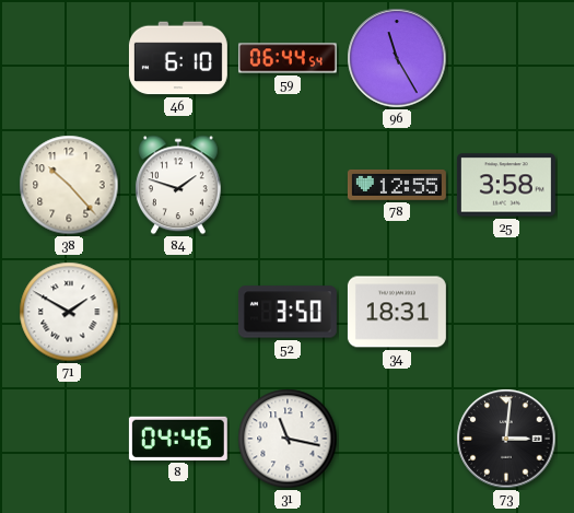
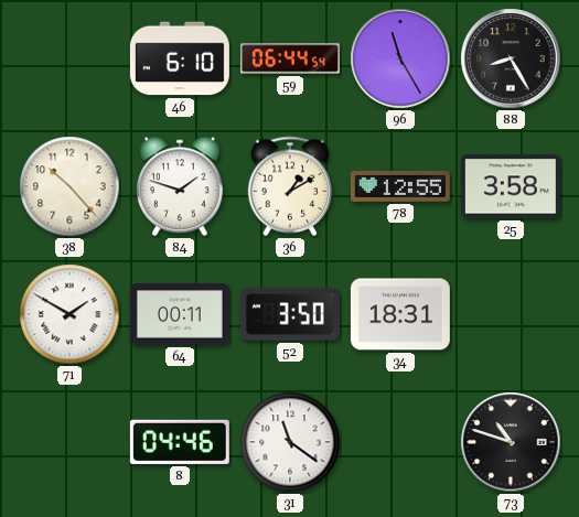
88: none -> 8:25 (511, 58)
36: none -> 1:10 (290, 186)
64: none -> 00:11 (180, 314)
31: 11:17 -> 11:21 (290, 442)
73: 3:01 -> 10:48 (511, 442)
